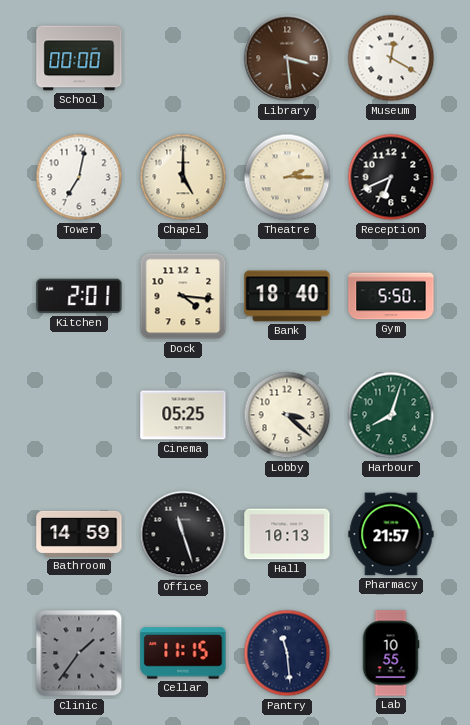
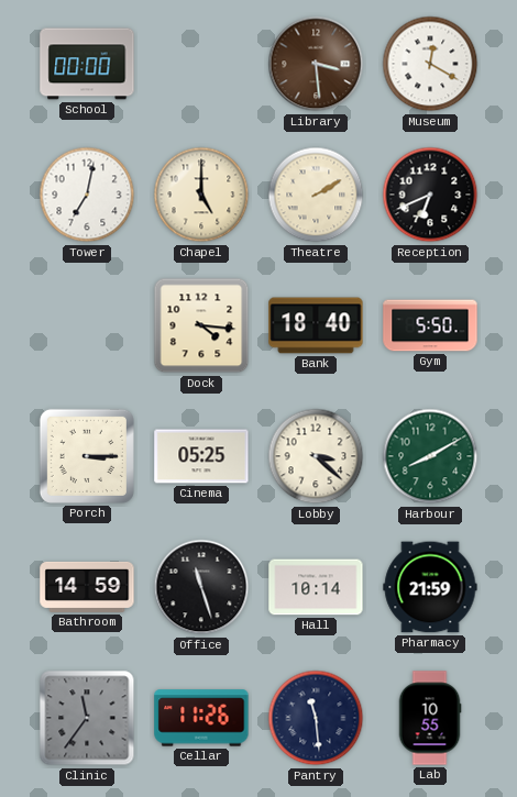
Theatre: 2:15 -> 2:10 (316, 195)
Kitchen: 2:01 -> none (79, 296)
Porch: none -> 3:15 (87, 456)
Harbour: 8:03 -> 8:10 (430, 456)
Hall: 10:13 -> 10:14 (316, 587)
Pharmacy: 21:57 -> 21:59 (430, 587)
Clinic: 1:36 -> 11:36 (87, 718)
Cellar: 11:15 -> 11:26 (201, 718)
